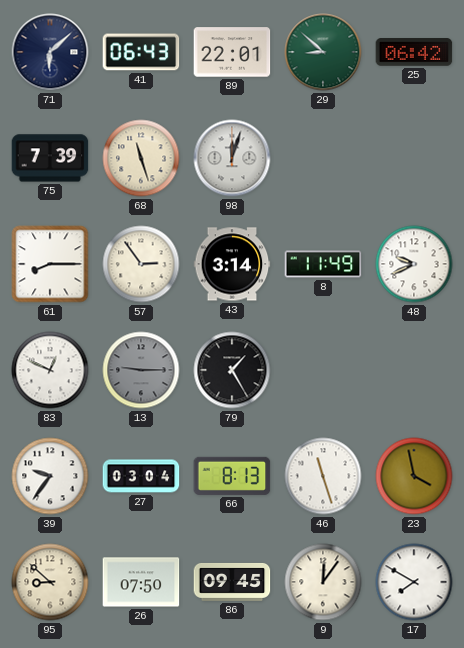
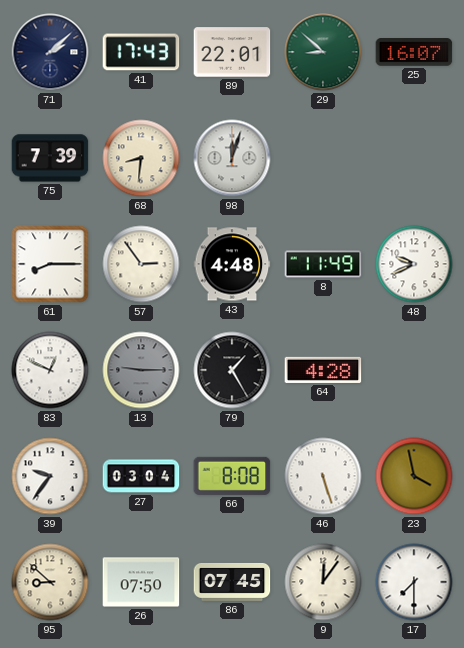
71: 6:08 -> 2:08 (50, 52)
41: 06:43 -> 17:43 (141, 52)
25: 06:42 -> 16:07 (414, 52)
68: 11:27 -> 8:31 (141, 158)
43: 3:14 -> 4:48 (232, 264)
64: none -> 4:28 (323, 370)
66: 8:13 -> 8:08 (232, 476)
46: 11:27 -> 5:27 (323, 476)
86: 09:45 -> 07:45 (232, 582)
17: 7:50 -> 7:30 (414, 582)
